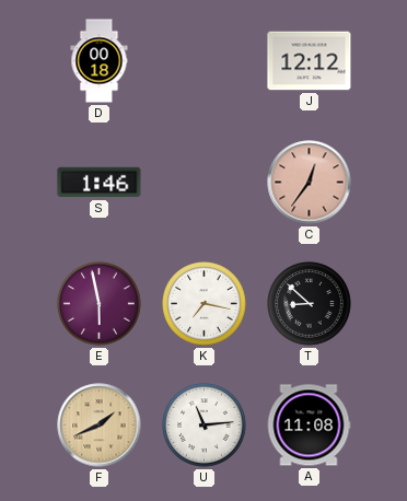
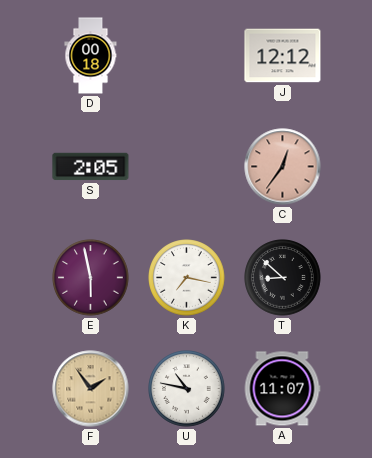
S: 1:46 -> 2:05 (91, 167)
F: 1:41 -> 1:54 (91, 389)
U: 11:14 -> 10:47 (187, 389)
A: 11:08 -> 11:07 (282, 389)
